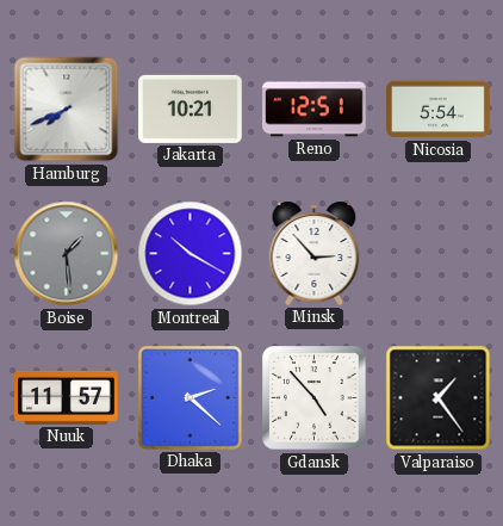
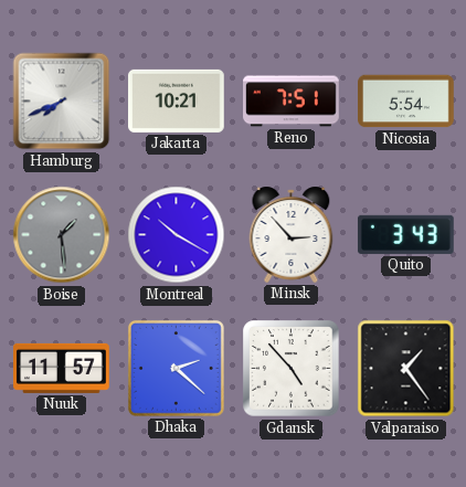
Reno: 12:51 -> 7:51 (292, 102)
Quito: none -> 3:43 (406, 234)
